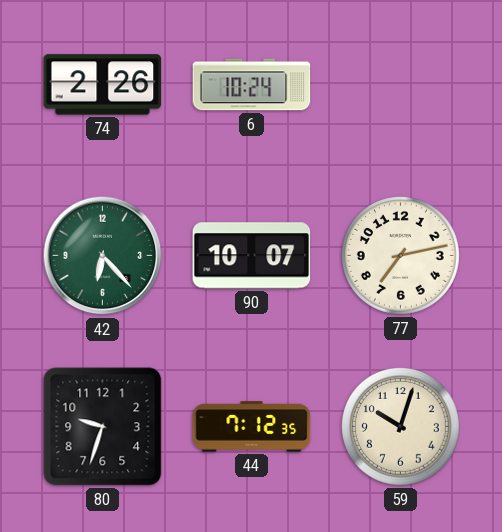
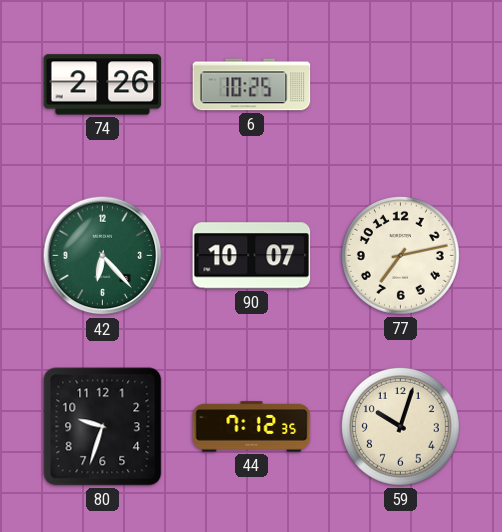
6: 10:24 -> 10:25 (252, 85)
